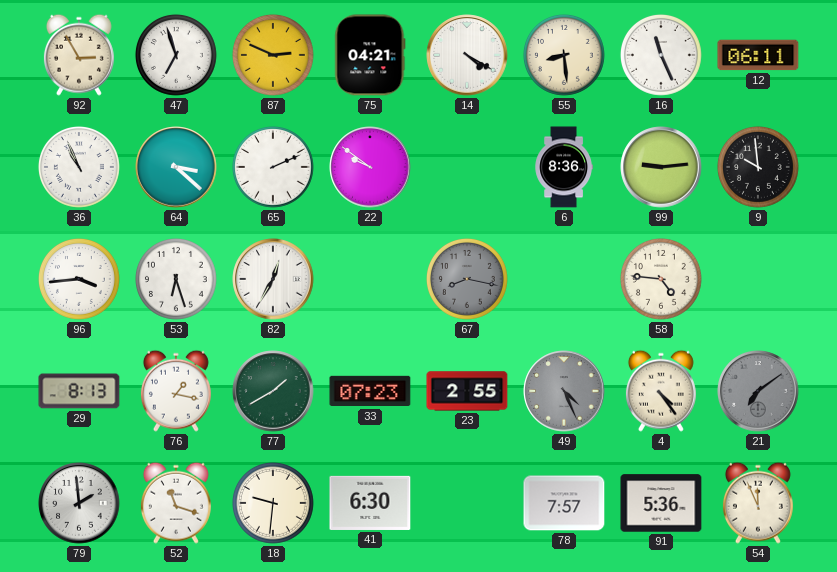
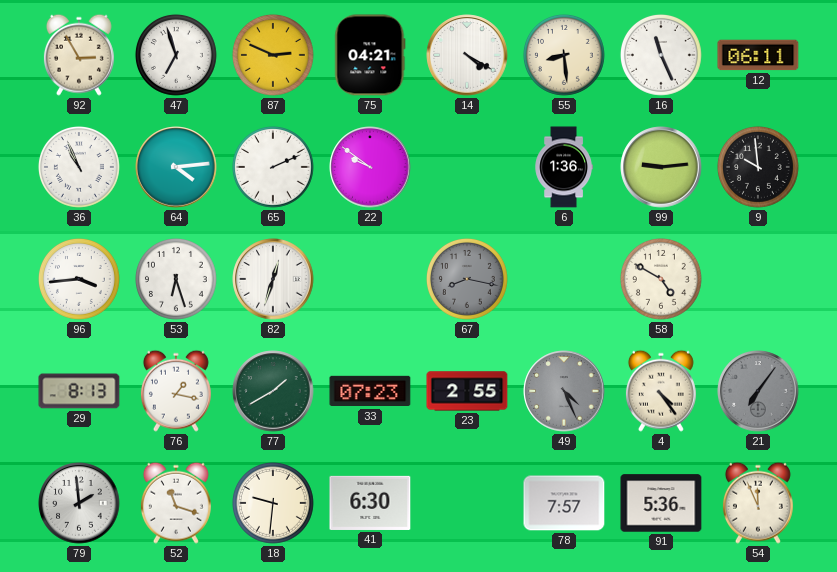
64: 3:22 -> 4:14 (176, 167)
6: 8:36 -> 1:36 (564, 167)
82: 12:35 -> 12:33 (273, 279)
58: 4:46 -> 4:50 (661, 279)
21: 7:09 -> 7:06 (758, 391)
